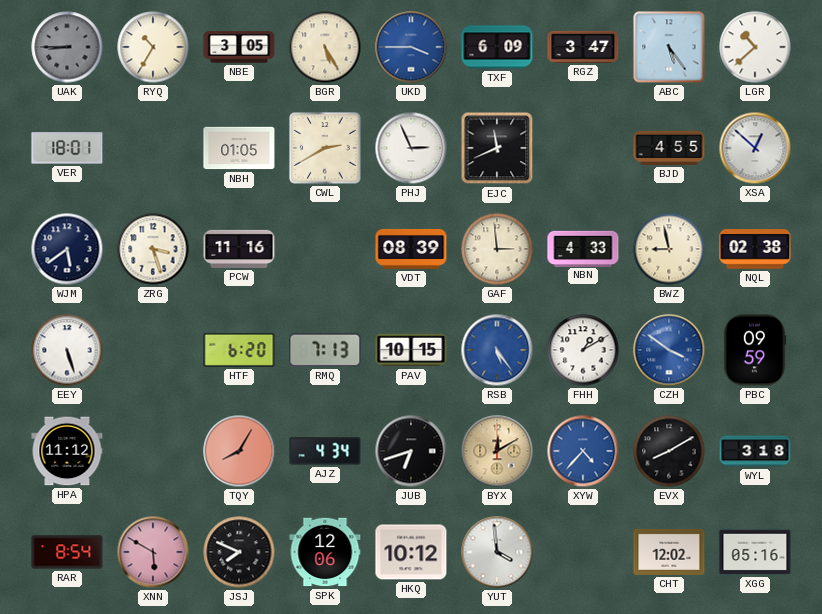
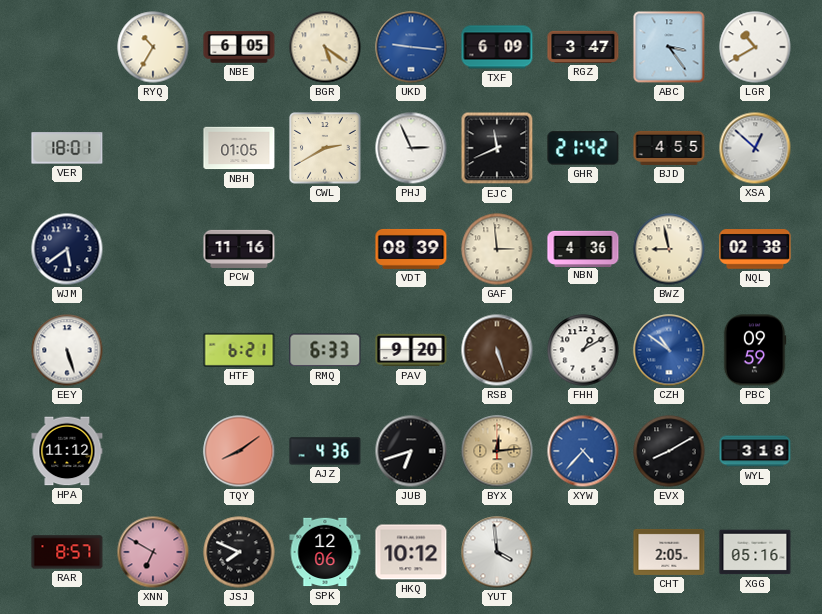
UAK: 8:45 -> none (67, 47)
NBE: 3:05 -> 6:05 (239, 47)
BGR: 5:25 -> 5:21 (325, 47)
UKD: 3:45 -> 9:16 (411, 47)
ABC: 5:24 -> 3:24 (669, 47)
LGR: 10:38 -> 10:40 (755, 47)
GHR: none -> 21:42 (583, 148)
ZRG: 3:27 -> none (153, 249)
NBN: 4:33 -> 4:36 (583, 248)
HTF: 6:20 -> 6:21 (239, 350)
RMQ: 7:13 -> 6:33 (325, 350)
PAV: 10:15 -> 9:20 (411, 350)
RSB: 5:24 -> 5:27 (497, 350)
RSB dial: blue -> brown (497, 350)
CZH: 3:51 -> 10:51 (669, 350)
TQY: 8:05 -> 8:09 (239, 451)
AJZ: 4:34 -> 4:36 (325, 451)
BYX: 12:10 -> 12:14 (497, 451)
RAR: 8:54 -> 8:57 (67, 552)
XNN: 5:50 -> 6:50 (153, 552)
CHT: 12:02 -> 2:05 (669, 552)
